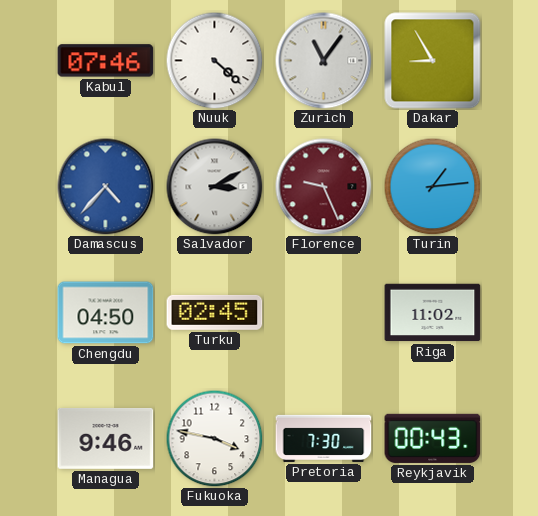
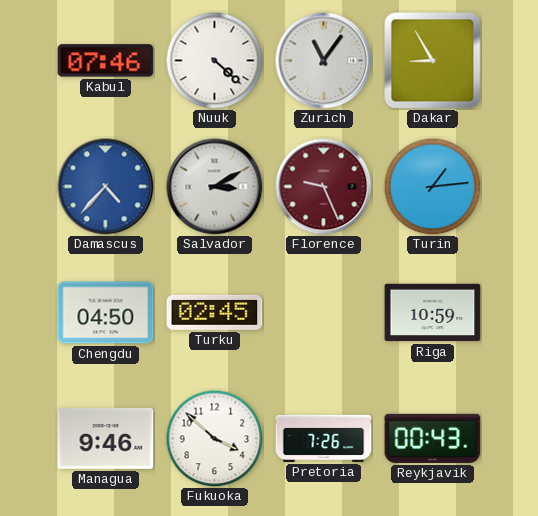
Riga: 11:02 -> 10:59 (433, 313)
Fukuoka: 3:47 -> 3:52 (214, 438)
Pretoria: 7:30 -> 7:26 (324, 438)
